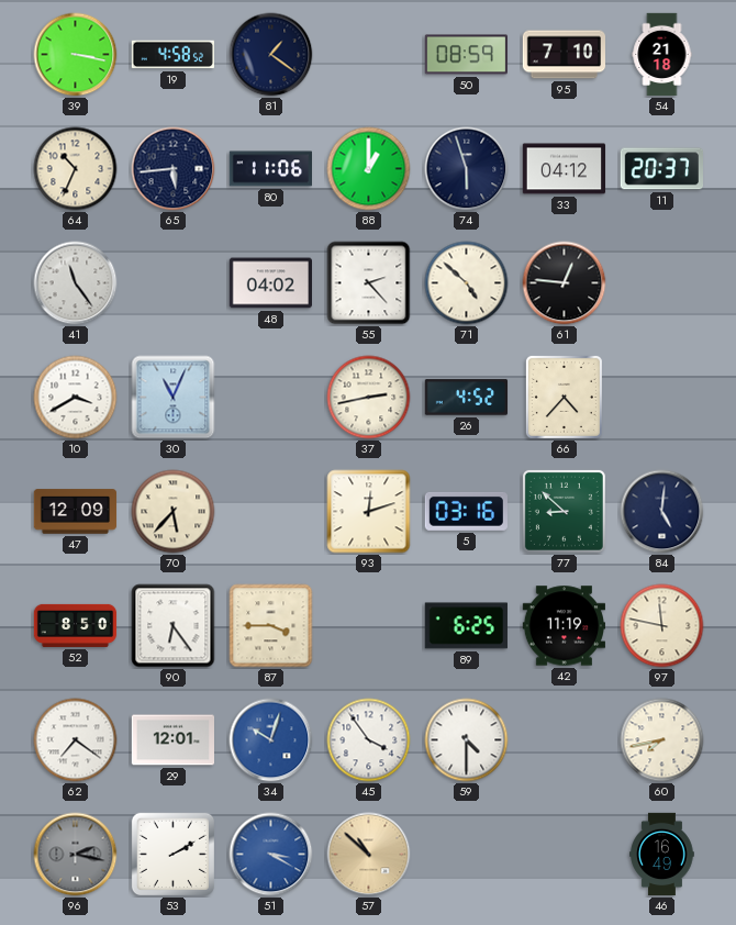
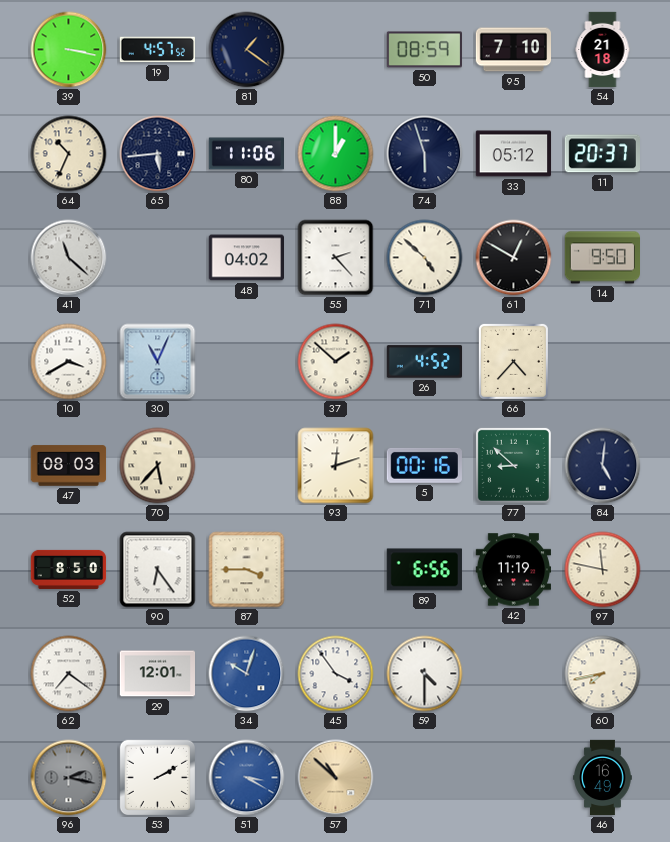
19: 4:58 -> 4:57 (157, 50)
33: 04:12 -> 05:12 (514, 154)
41: 11:24 -> 11:22 (69, 258)
61: 12:46 -> 12:50 (514, 258)
14: none -> 9:50 (602, 258)
37: 2:43 -> 1:52 (336, 362)
47: 12:09 -> 08:03 (69, 466)
5: 03:16 -> 00:16 (424, 465)
89: 6:25 -> 6:56 (424, 570)
